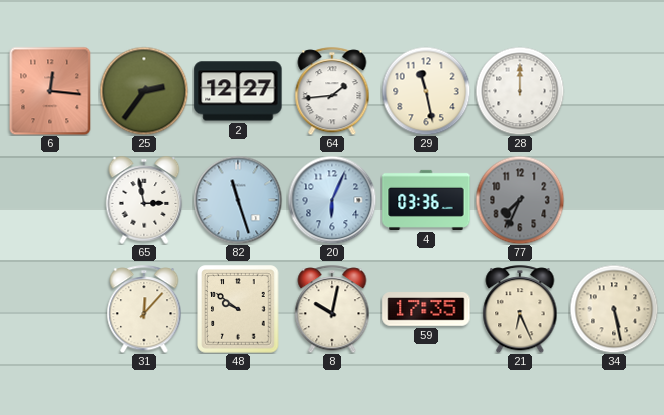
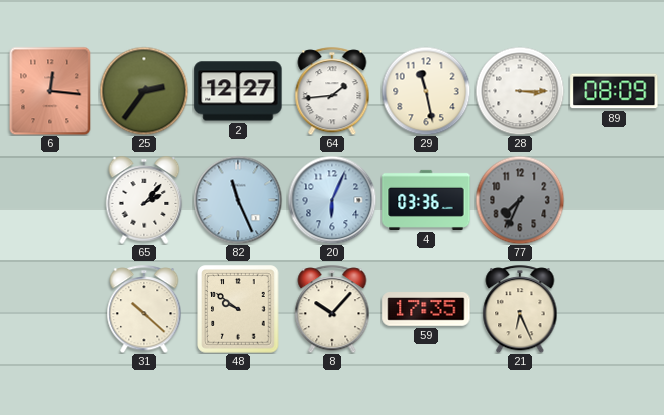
28: 12:00 -> 3:15 (520, 91)
89: none -> 08:09 (614, 91)
65: 2:58 -> 2:07 (144, 200)
82: 11:27 -> 11:26 (238, 200)
31: 12:07 -> 10:22 (144, 309)
8: 10:02 -> 10:07 (332, 309)
34: 5:28 -> none (614, 309)
